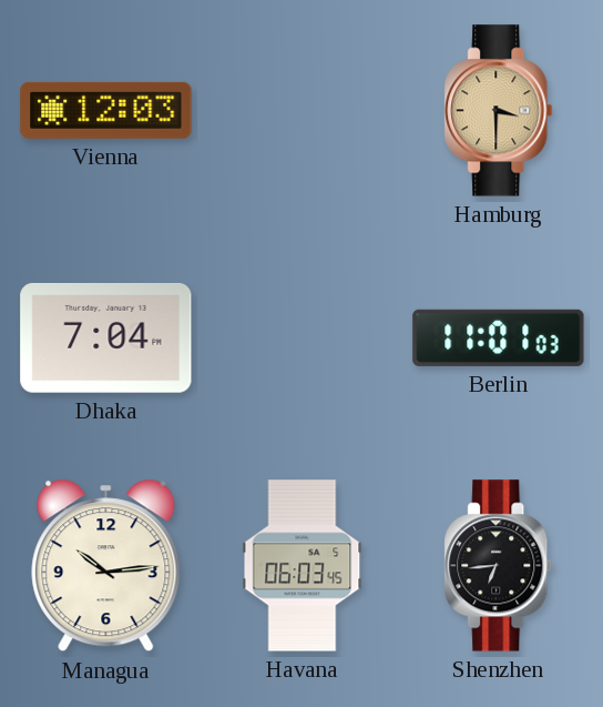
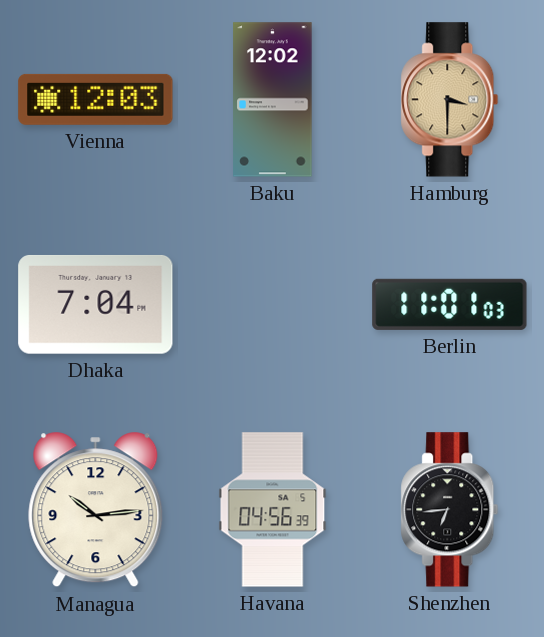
Baku: none -> 12:02 (273, 100)
Havana: 06:03 -> 04:56 (273, 510)
